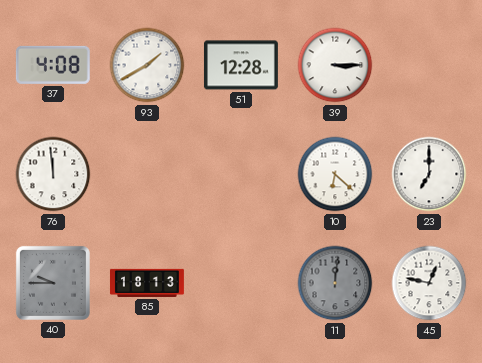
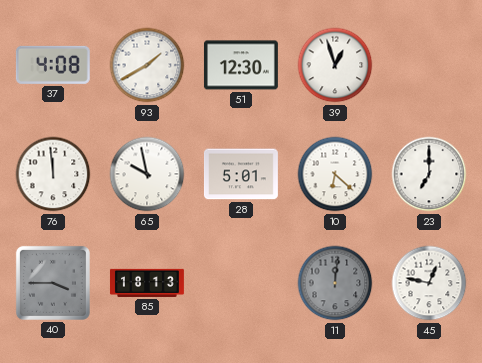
51: 12:28 -> 12:30 (241, 65)
39: 3:15 -> 12:57 (335, 65)
65: none -> 9:58 (147, 174)
28: none -> 5:01 (241, 174)
40: 9:45 -> 3:45 (53, 283)
